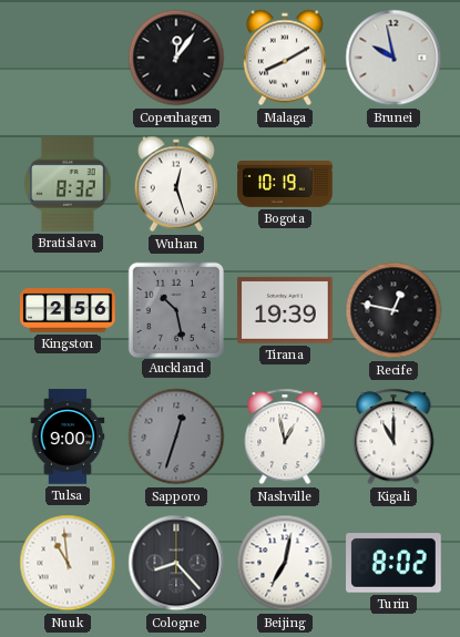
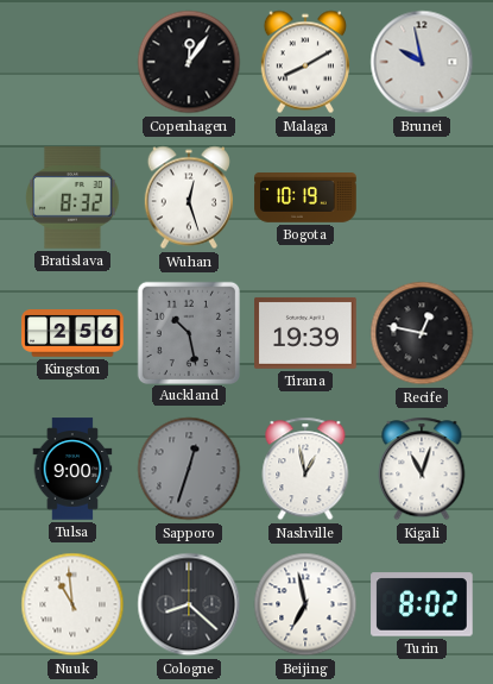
Kigali: 11:00 -> 11:03 (422, 469)
Cologne: 8:23 -> 8:22 (189, 604)
Beijing: 7:02 -> 6:58 (305, 604)
